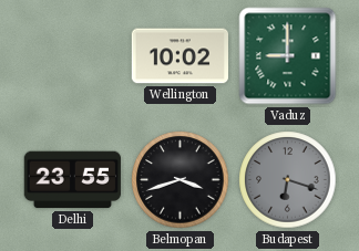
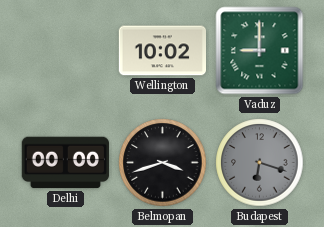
Delhi: 23:55 -> 00:00 (65, 163)
